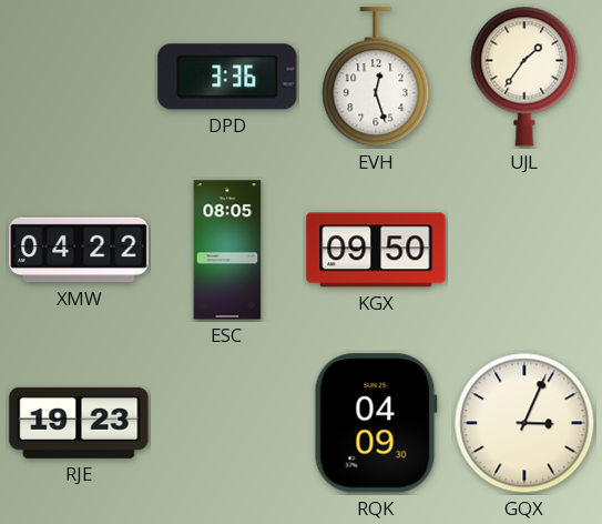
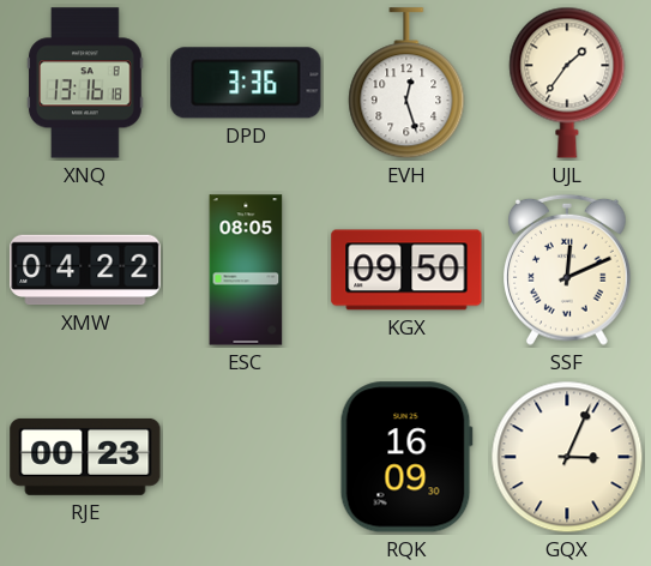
XNQ: none -> 13:16 (85, 83)
SSF: none -> 12:11 (568, 270)
RJE: 19:23 -> 00:23 (85, 457)
RQK: 04:09 -> 16:09 (406, 457)
